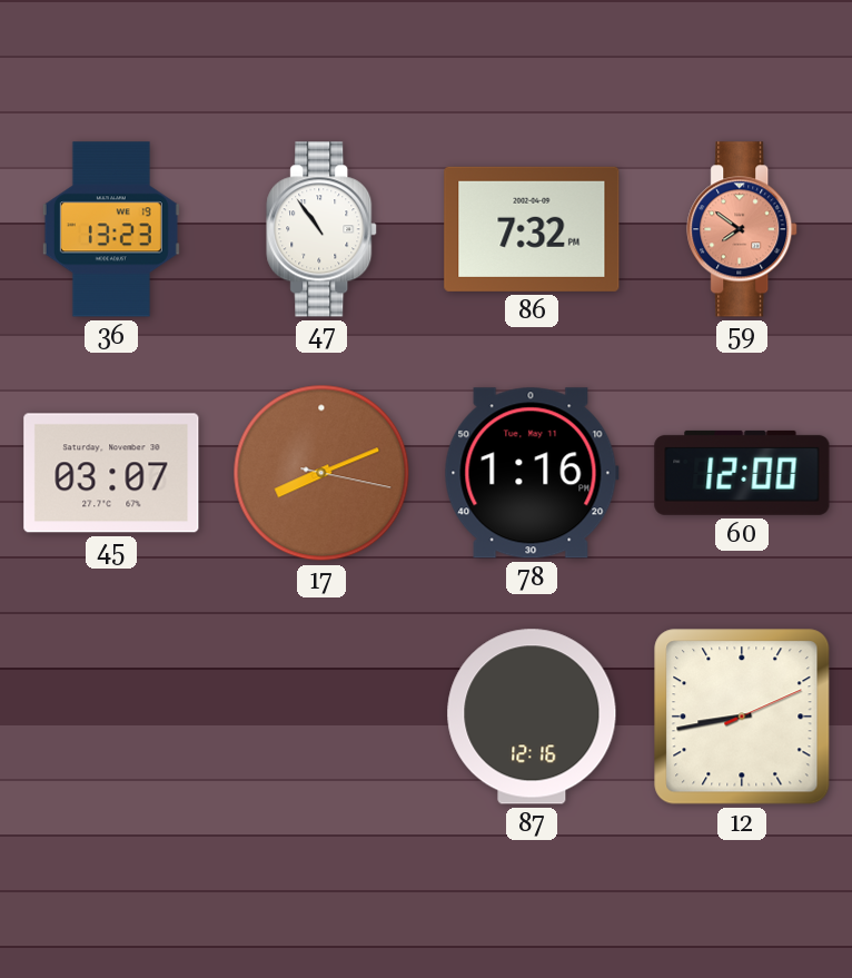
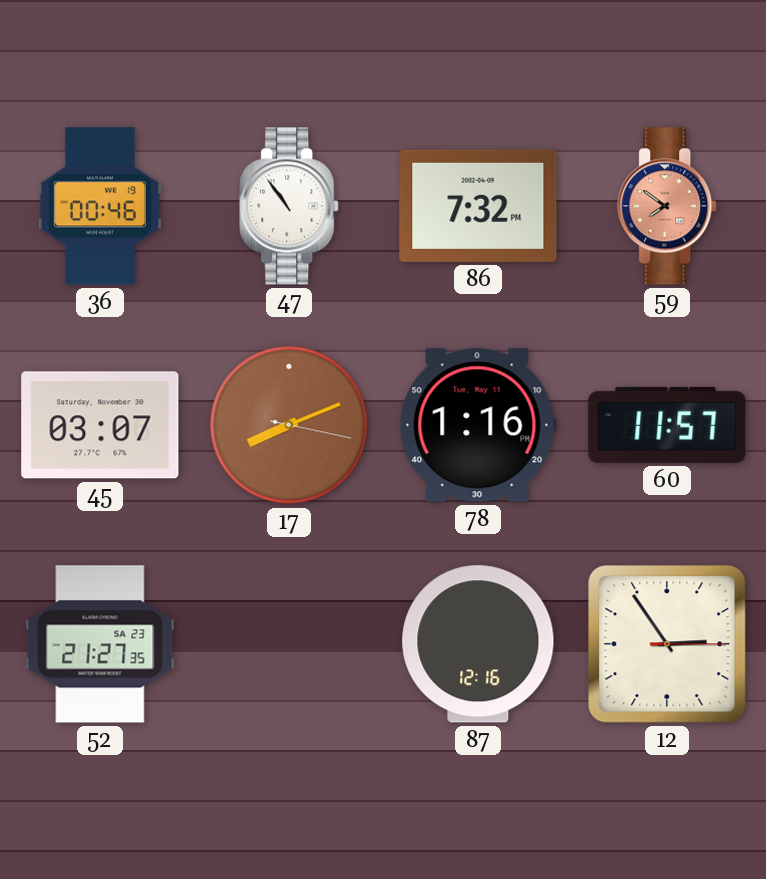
36: 13:23 -> 00:46 (100, 206)
60: 12:00 -> 11:57 (667, 425)
52: none -> 21:27 (100, 644)
12: 8:43 -> 2:54 (667, 644)
